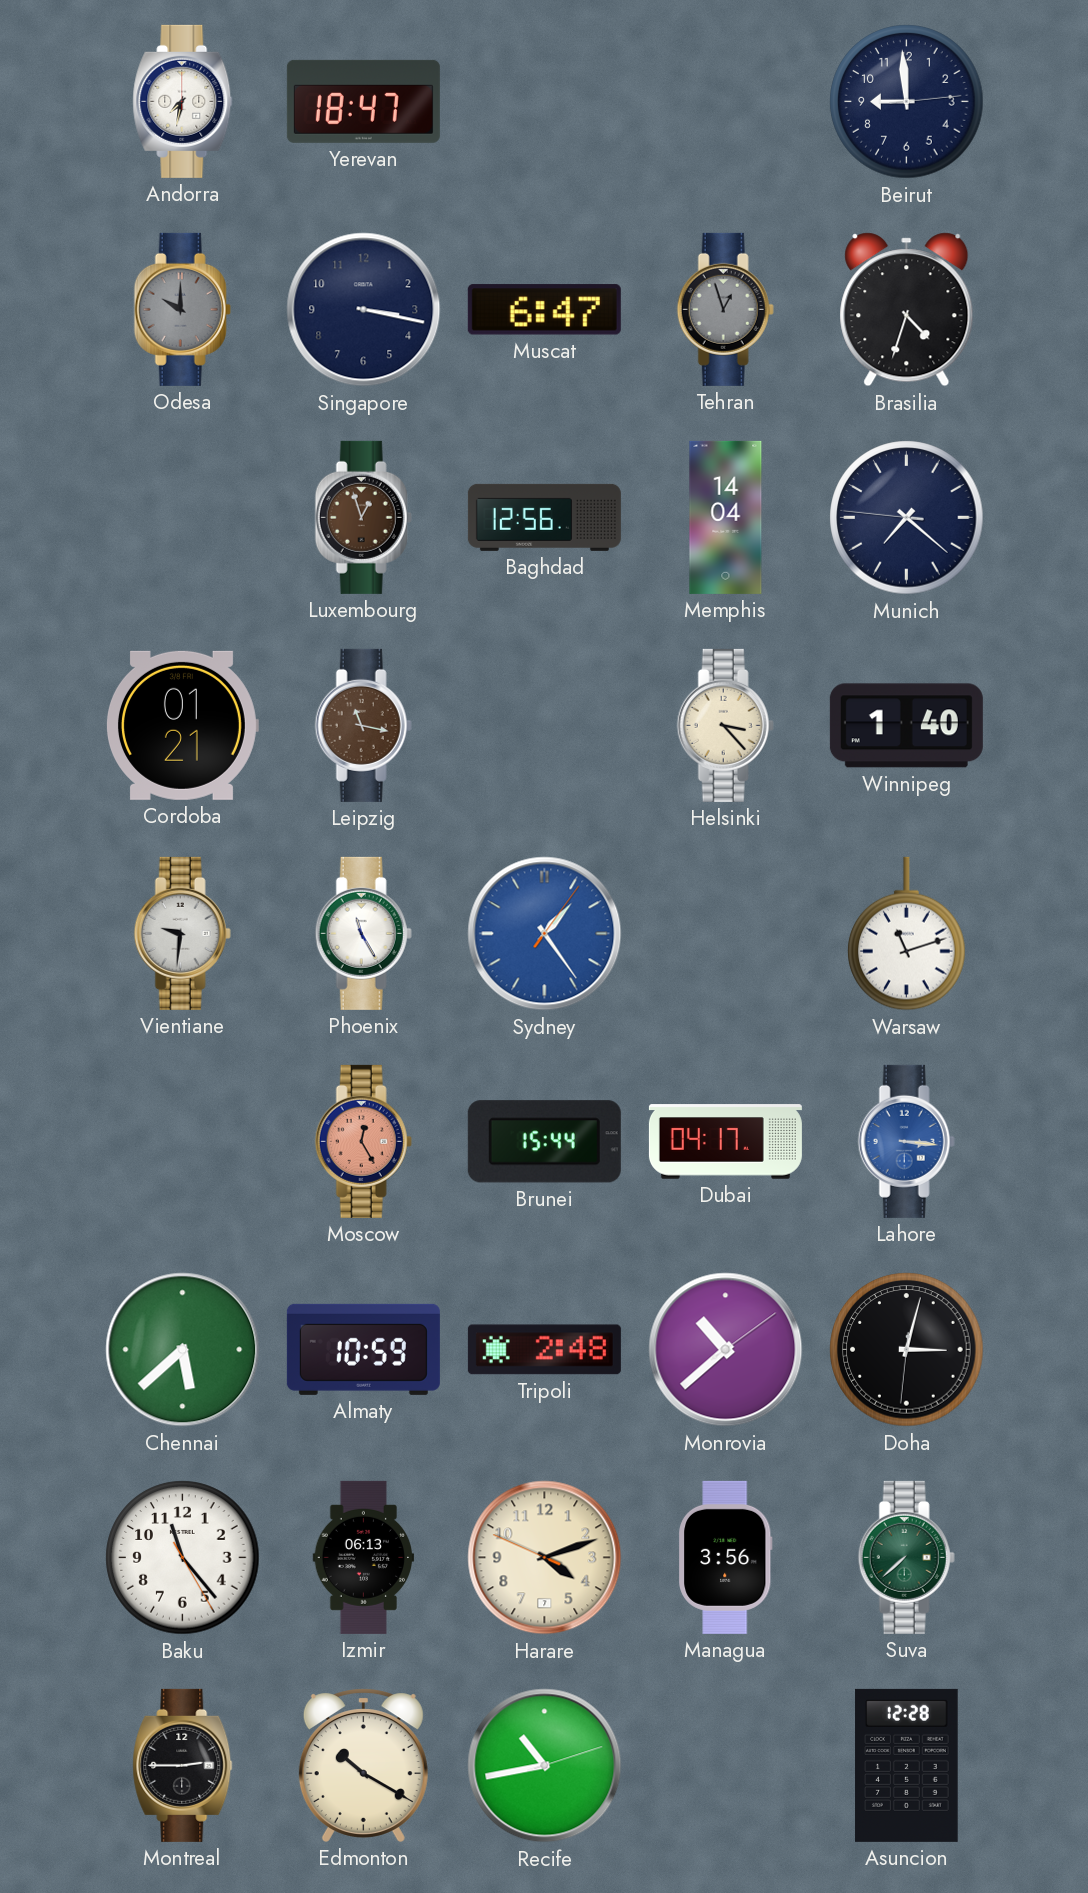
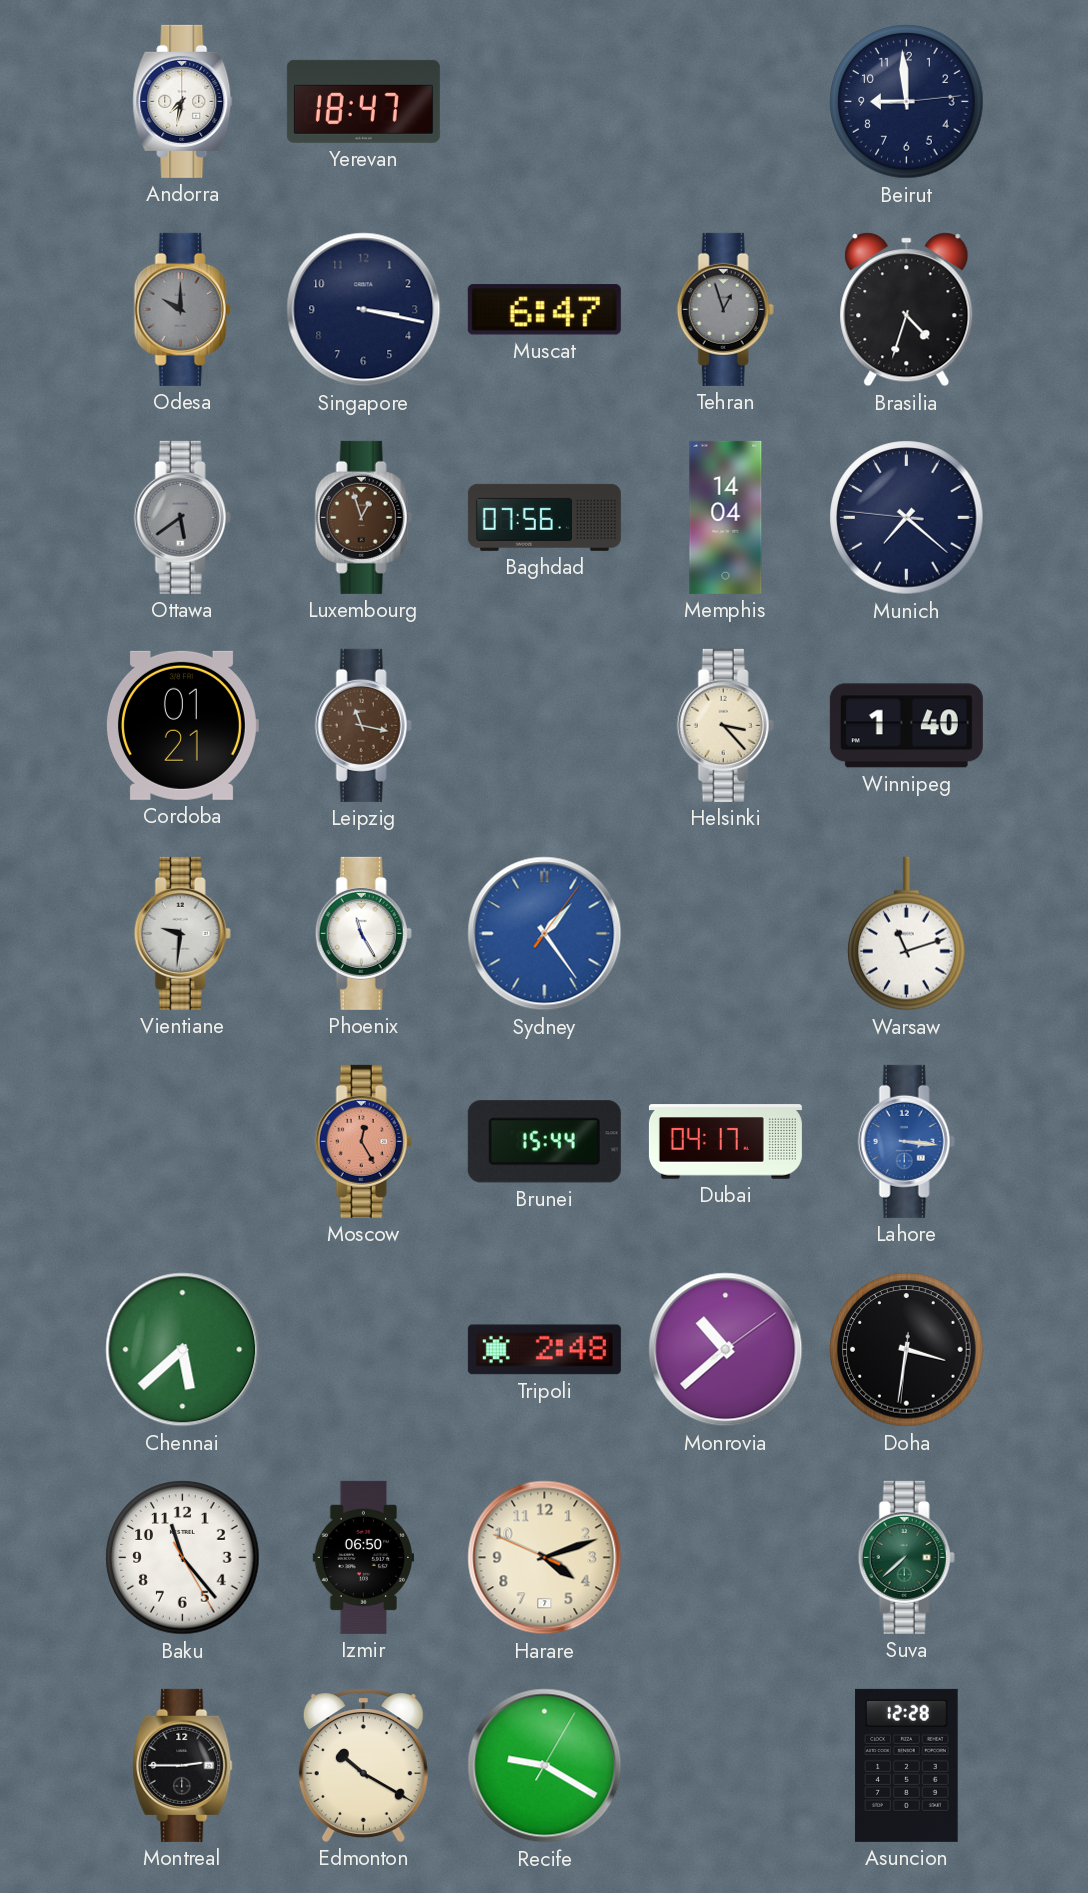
Ottawa: none -> 5:39 (182, 517)
Baghdad: 12:56 -> 07:56 (544, 517)
Almaty: 10:59 -> none (363, 1349)
Doha: 3:02 -> 3:31 (907, 1350)
Izmir: 06:13 -> 06:50 (364, 1557)
Managua: 3:56 -> none (726, 1557)
Recife: 10:43 -> 9:20 (545, 1766)
